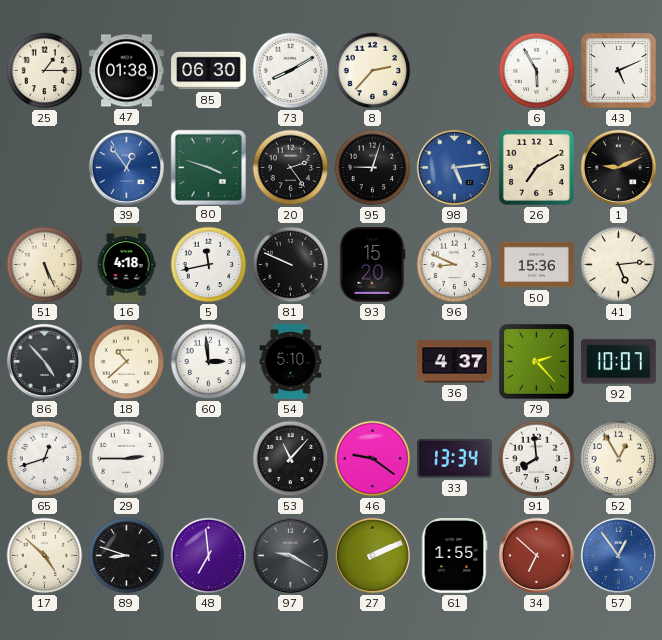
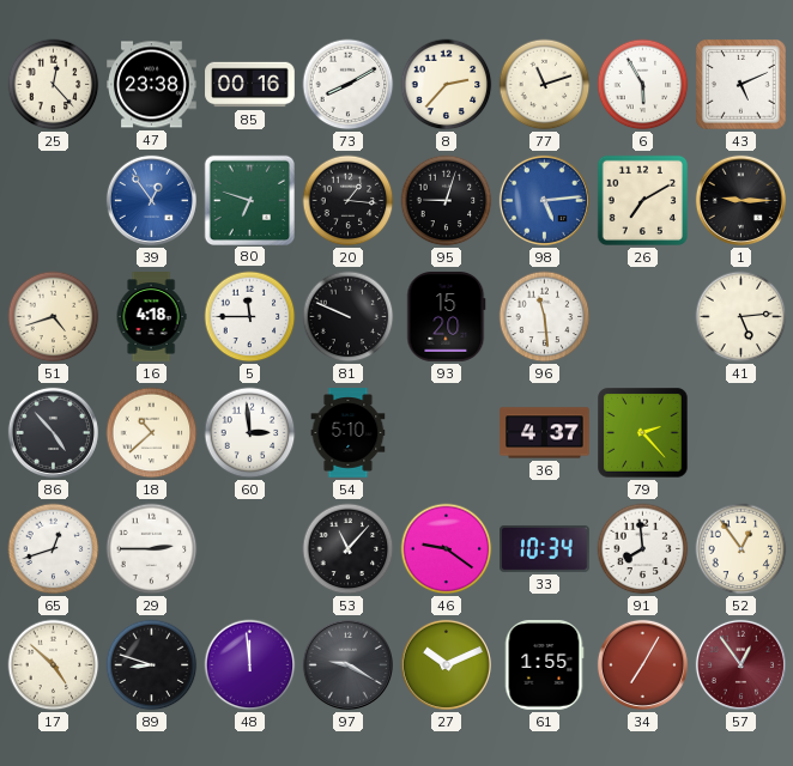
25: 1:15 -> 12:23 (54, 85)
47: 01:38 -> 23:38 (152, 85)
85: 06:30 -> 00:16 (250, 85)
77: none -> 11:12 (545, 85)
80: 3:48 -> 6:48 (249, 200)
20: 2:24 -> 1:16 (349, 201)
1: 9:11 -> 9:15 (740, 200)
51: 5:26 -> 4:42 (54, 317)
5: 11:43 -> 11:45 (250, 317)
96: 8:49 -> 11:29 (545, 317)
50: 15:36 -> none (537, 265)
92: 10:07 -> none (619, 362)
33: 13:34 -> 10:34 (545, 548)
52: 12:55 -> 12:54 (741, 549)
48: 6:59 -> 11:59 (250, 665)
27: 2:11 -> 10:11 (446, 664)
34: 6:52 -> 7:05 (642, 664)
57 dial: blue -> burgundy (740, 664)
